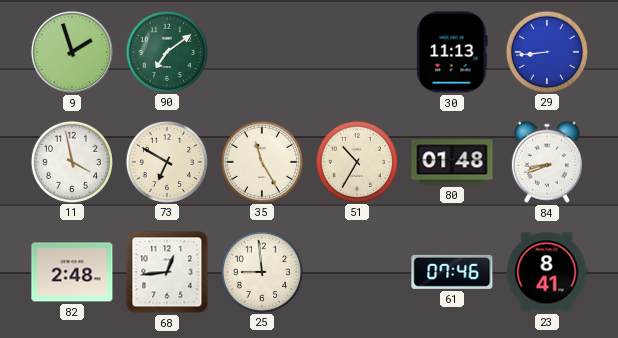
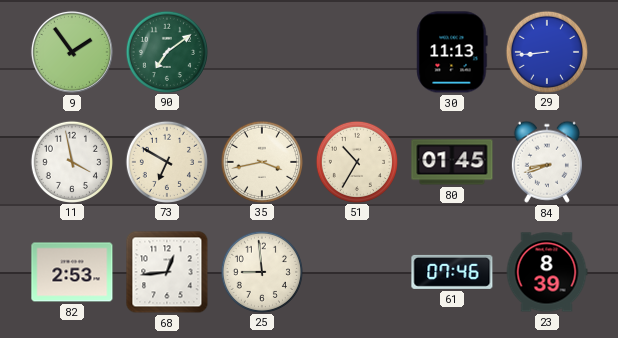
9: 1:57 -> 1:54 (72, 52)
35: 11:25 -> 3:43 (261, 161)
80: 01:48 -> 01:45 (452, 162)
82: 2:48 -> 2:53 (72, 272)
23: 8:41 -> 8:39 (547, 272)
